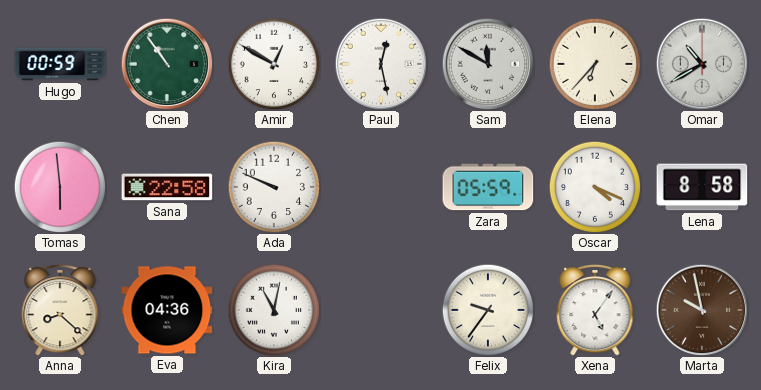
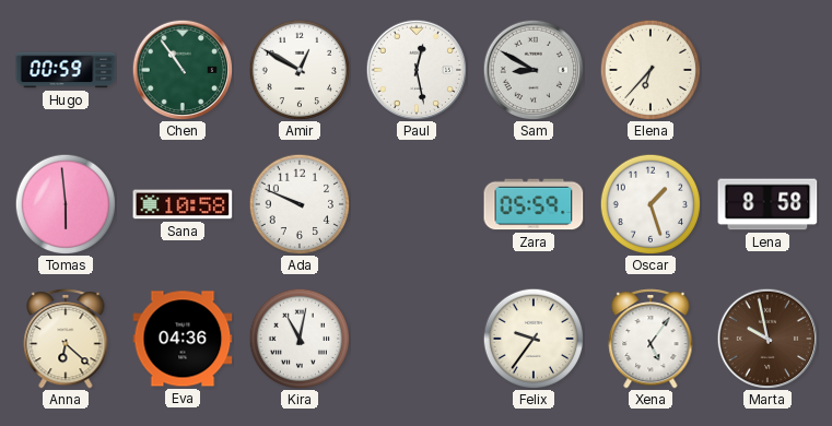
Sam: 11:50 -> 8:50 (534, 70)
Omar: 10:40 -> none (702, 64)
Sana: 22:58 -> 10:58 (183, 204)
Oscar: 4:19 -> 1:27 (651, 204)
Anna: 8:22 -> 6:22 (66, 339)
